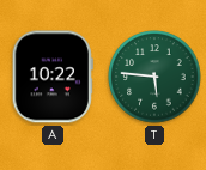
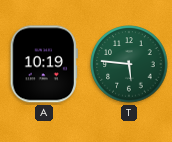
A: 10:22 -> 10:19 (44, 64)
